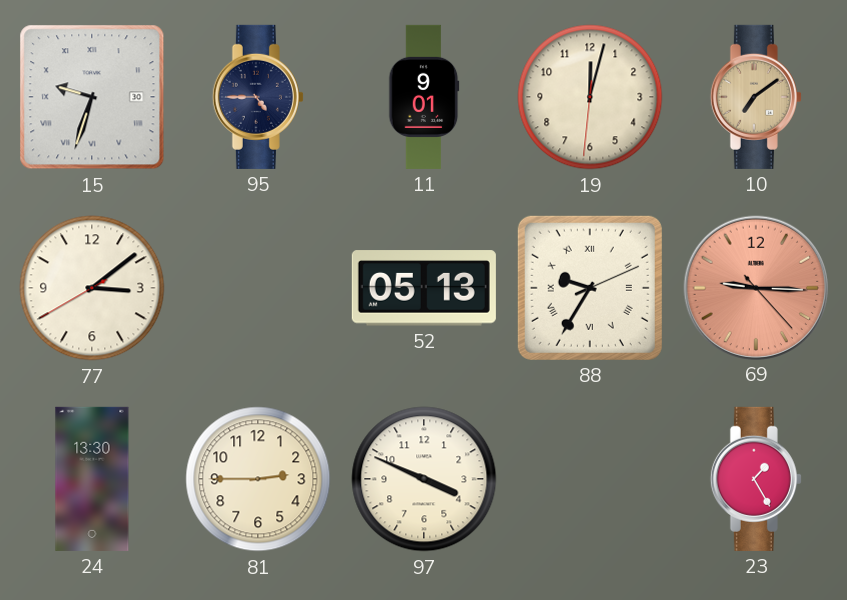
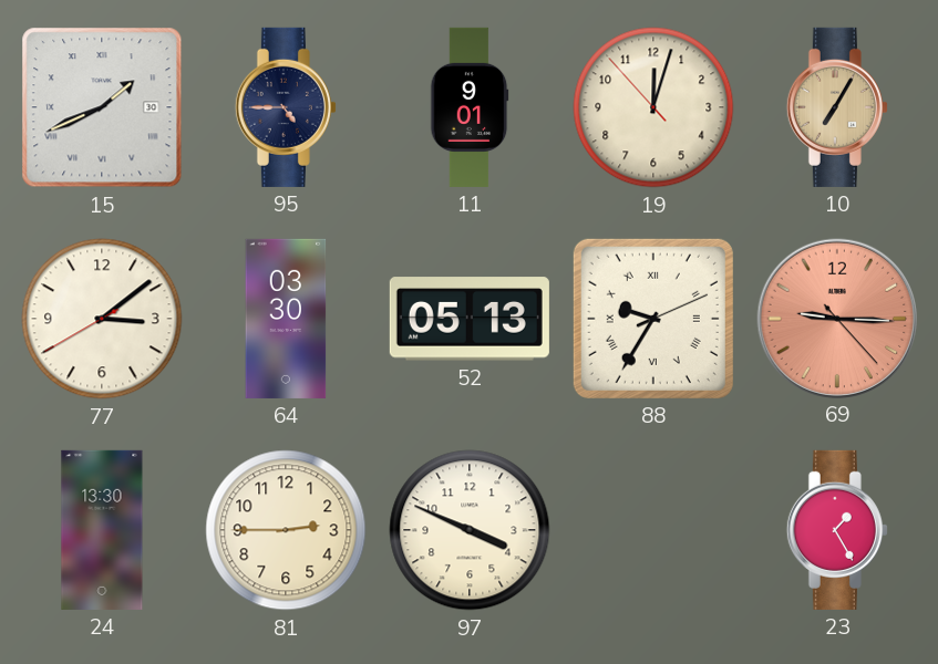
15: 9:33 -> 1:41 (102, 107)
19: 12:02:31 -> 12:02:53 (653, 107)
10: 7:09 -> 7:05 (837, 107)
64: none -> 03:30 (286, 319)
